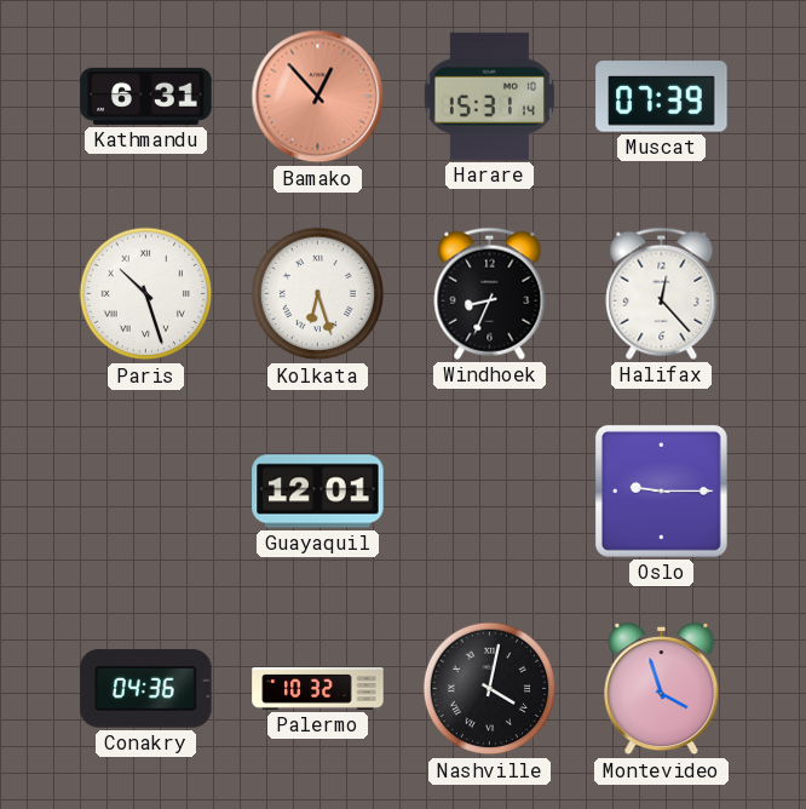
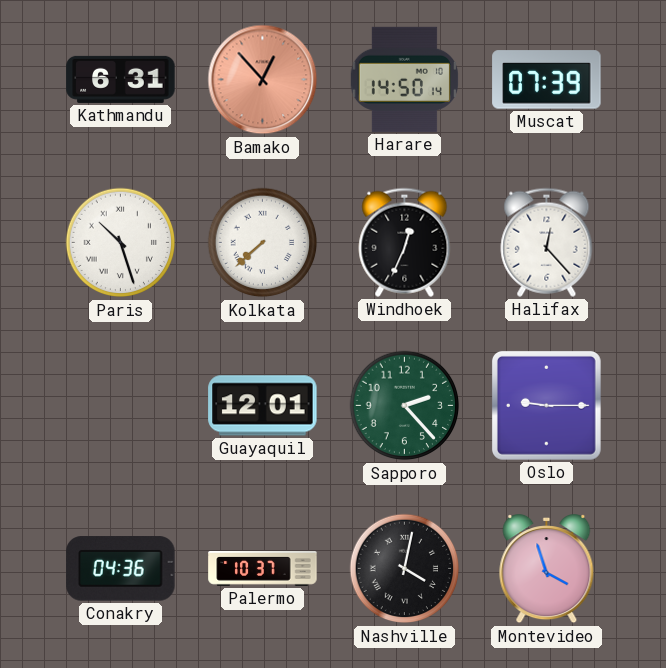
Harare: 15:31 -> 14:50 (404, 79)
Kolkata: 6:27 -> 7:38 (263, 243)
Windhoek: 8:34 -> 12:34 (405, 242)
Sapporo: none -> 2:23 (405, 406)
Palermo: 10:32 -> 10:37 (263, 569)
